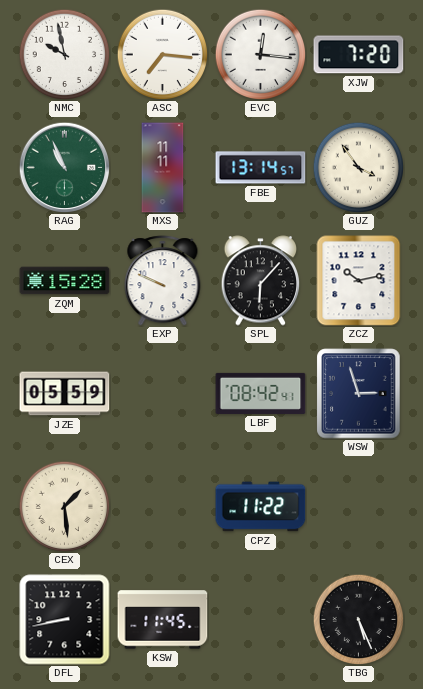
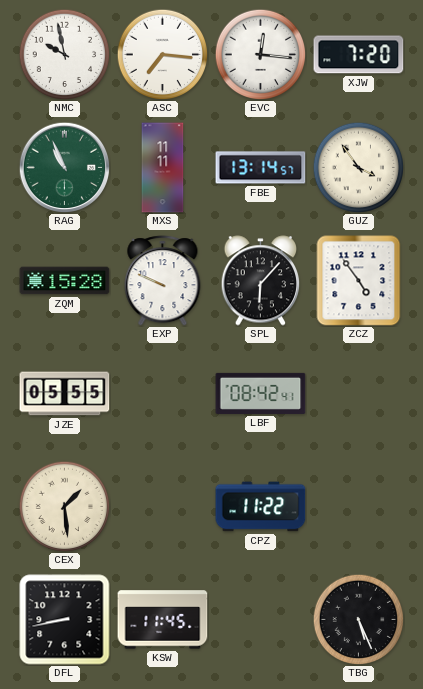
ZCZ: 10:13 -> 4:54 (359, 281)
JZE: 05:59 -> 05:55 (65, 394)
WSW: 2:57 -> none (359, 394)
